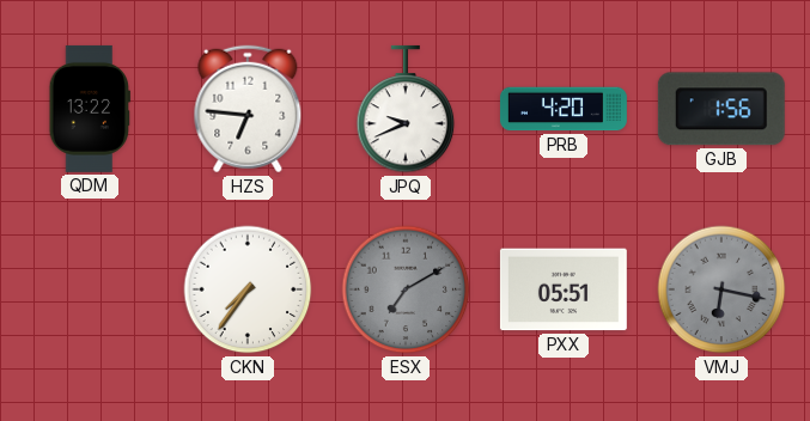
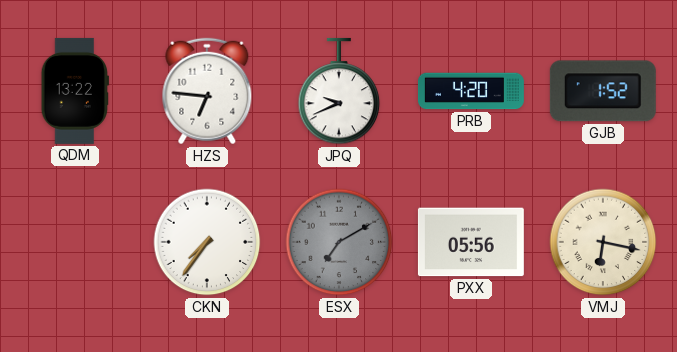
GJB: 1:56 -> 1:52 (603, 91)
PXX: 05:51 -> 05:56 (471, 242)
VMJ dial: grey -> cream (603, 242)
